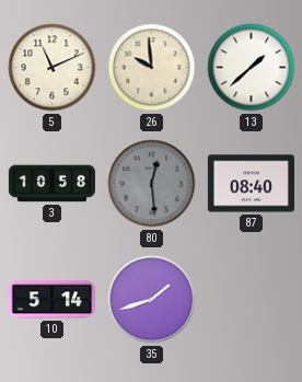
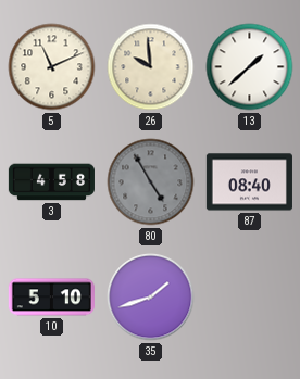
3: 10:58 -> 4:58 (51, 182)
80: 12:29 -> 4:55 (151, 182)
10: 5:14 -> 5:10 (51, 298)
